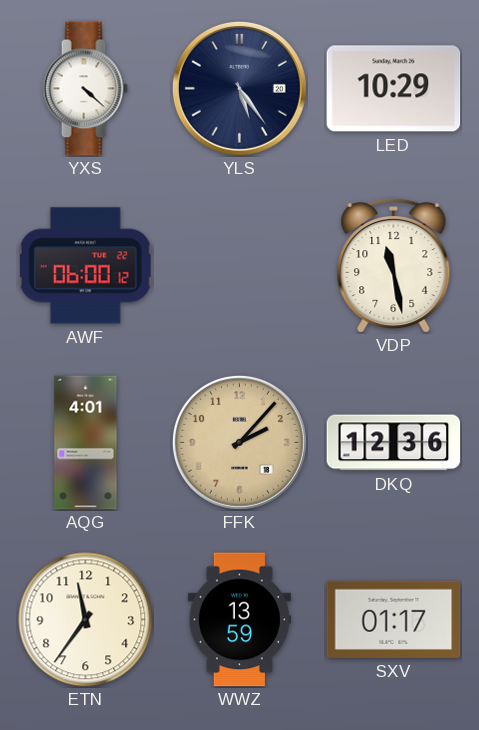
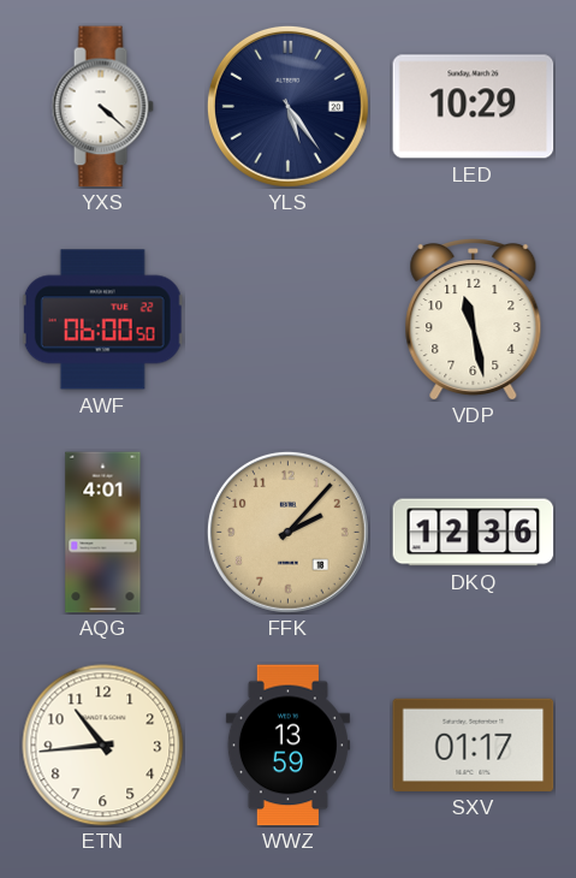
AWF: 06:00:12 -> 06:00:50 (102, 320)
ETN: 11:36 -> 10:44 (103, 746)
